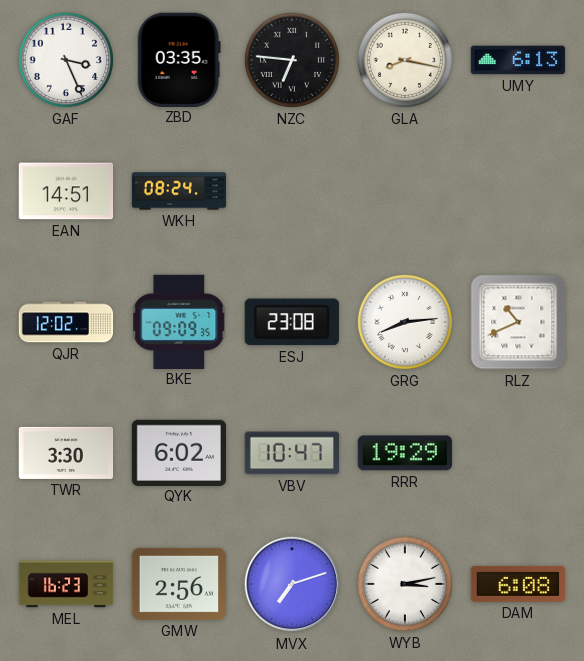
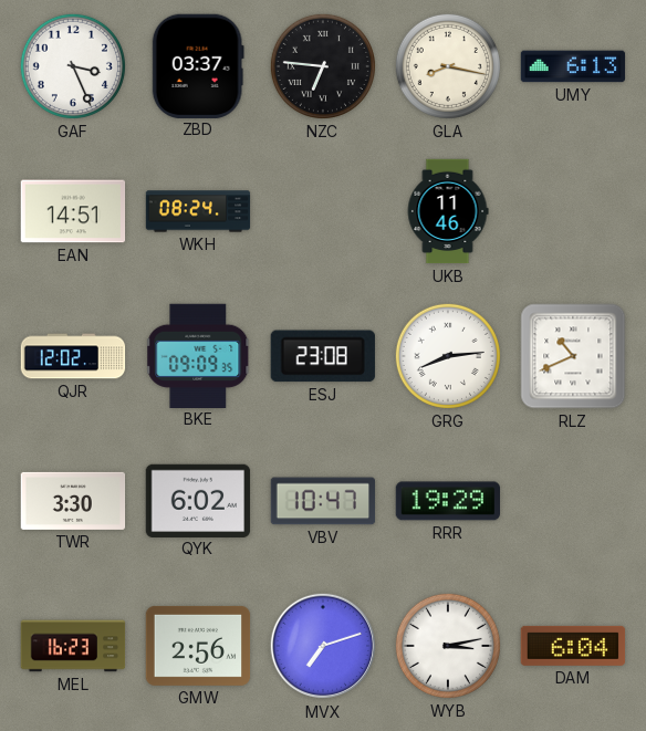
ZBD: 03:35 -> 03:37 (198, 65)
UKB: none -> 11:46 (448, 211)
DAM: 6:08 -> 6:04 (573, 646)
